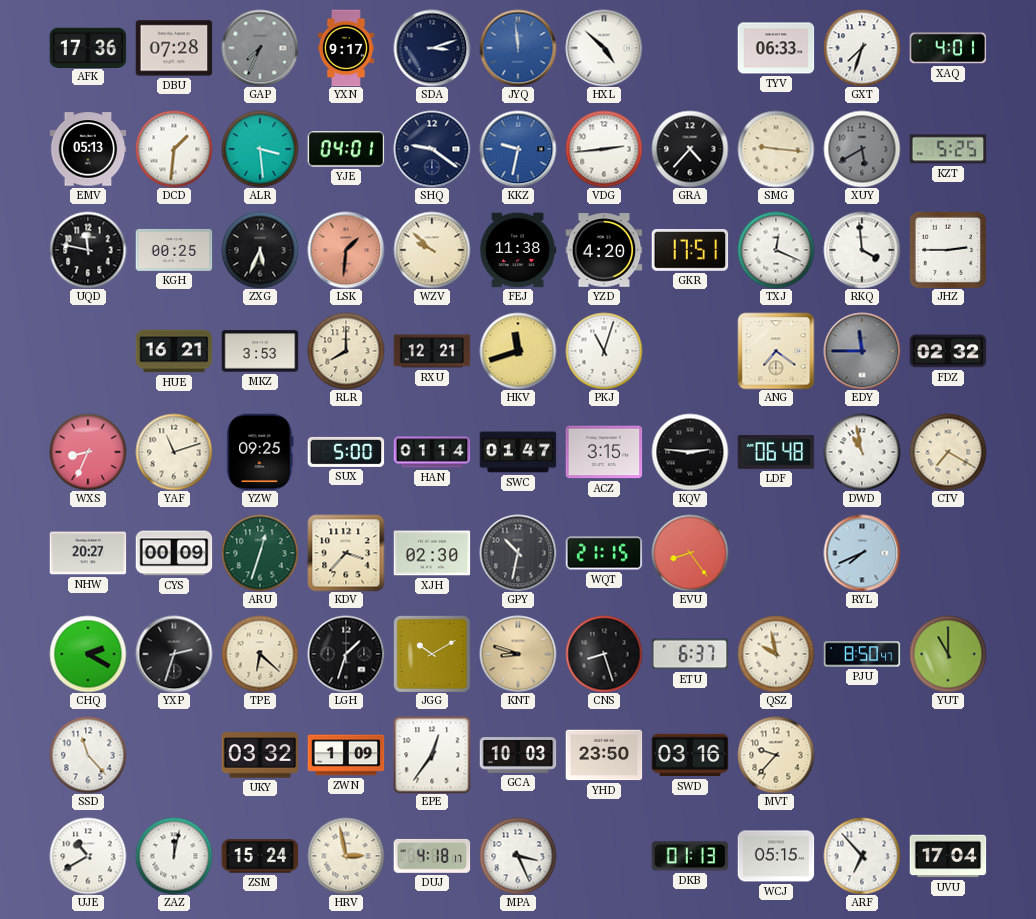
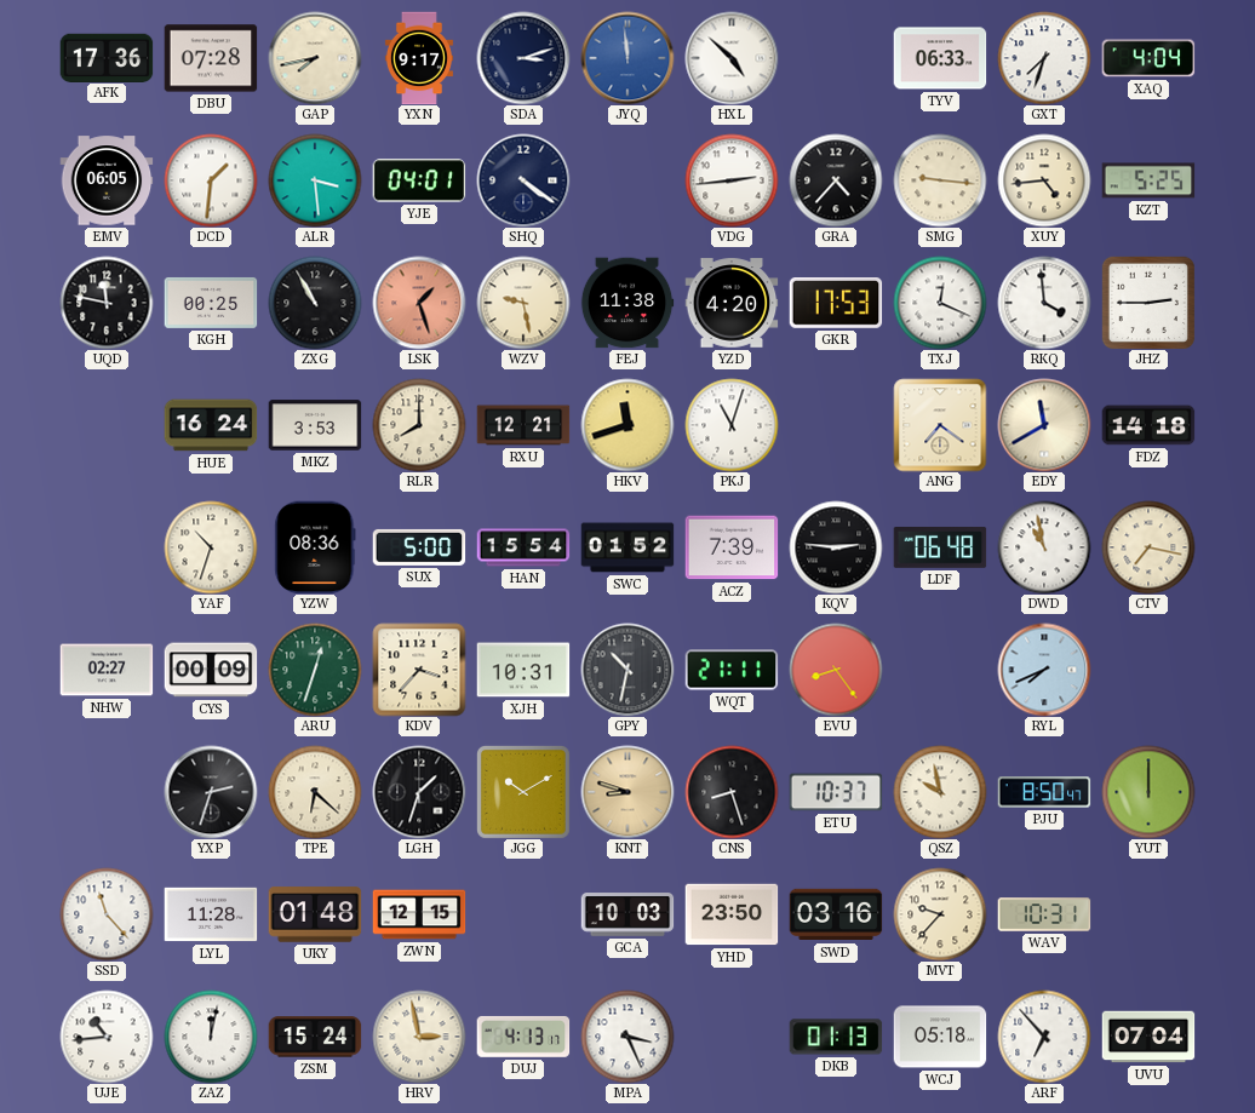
GAP: 7:34 -> 7:43 (315, 58)
GAP dial: grey -> cream (315, 58)
XAQ: 4:01 -> 4:04 (1148, 58)
EMV: 05:13 -> 06:05 (107, 180)
SHQ: 9:21 -> 4:21 (523, 180)
KKZ: 9:32 -> none (518, 149)
XUY: 5:40 -> 4:44 (1044, 180)
XUY dial: grey -> cream (1044, 180)
ZXG: 5:34 -> 10:55 (315, 303)
LSK: 1:31 -> 1:27 (419, 303)
WZV: 9:52 -> 9:28 (523, 303)
GKR: 17:51 -> 17:53 (836, 304)
HUE: 16:21 -> 16:24 (211, 425)
EDY: 11:45 -> 11:40 (1044, 425)
EDY dial: grey -> cream (1044, 425)
FDZ: 02:32 -> 14:18 (1148, 425)
WXS: 8:34 -> none (88, 452)
YAF: 11:12 -> 10:33 (211, 547)
YZW: 09:25 -> 08:36 (315, 547)
HAN: 01:14 -> 15:54 (523, 547)
SWC: 01:47 -> 01:52 (627, 547)
ACZ: 3:15 -> 7:39 (732, 547)
CTV: 7:20 -> 7:17 (1148, 547)
NHW: 20:27 -> 02:27 (107, 670)
XJH: 02:30 -> 10:31 (523, 670)
WQT: 21:15 -> 21:11 (732, 670)
CHQ: 2:20 -> none (88, 654)
ETU: 6:37 -> 10:37 (836, 792)
YUT: 11:00 -> 12:00 (1148, 792)
LYL: none -> 11:28 (211, 914)
UKY: 03:32 -> 01:48 (315, 914)
ZWN: 1:09 -> 12:15 (419, 914)
EPE: 12:36 -> none (432, 755)
WAV: none -> 10:31 (1044, 914)
UJE: 10:40 -> 10:44 (107, 1037)
DUJ: 4:18 -> 4:13 (523, 1037)
WCJ: 05:15 -> 05:18 (940, 1037)
UVU: 17:04 -> 07:04 (1148, 1037)
